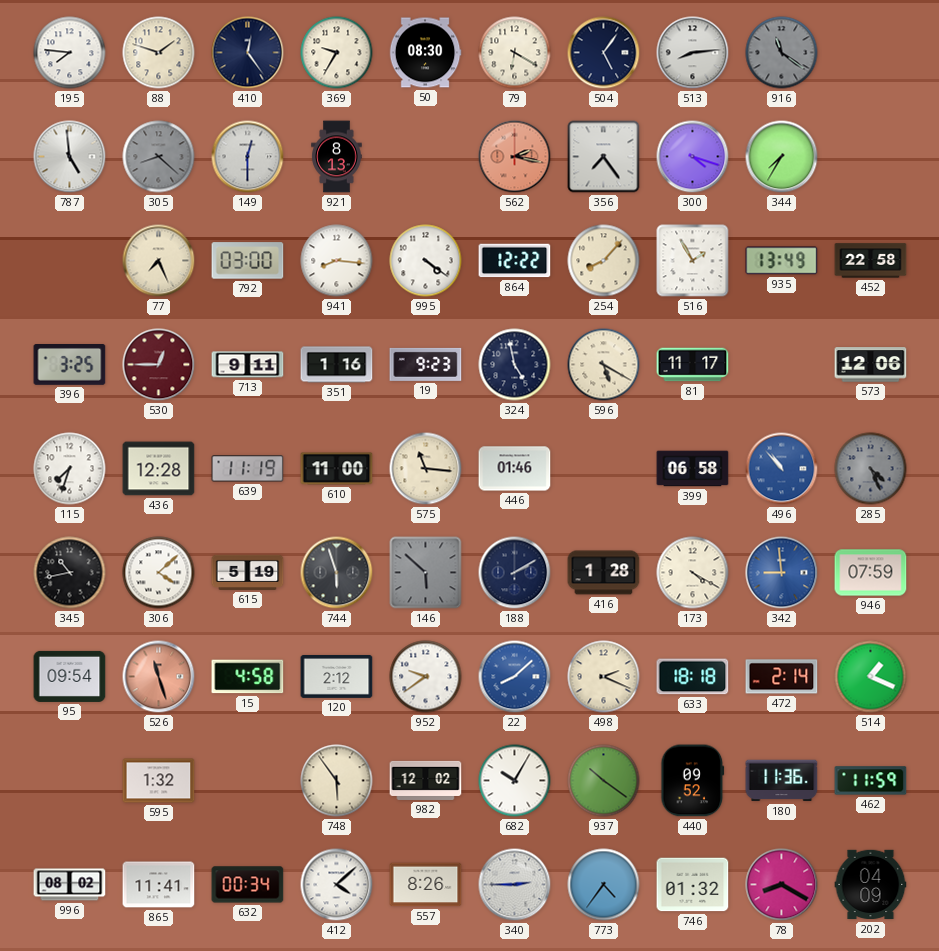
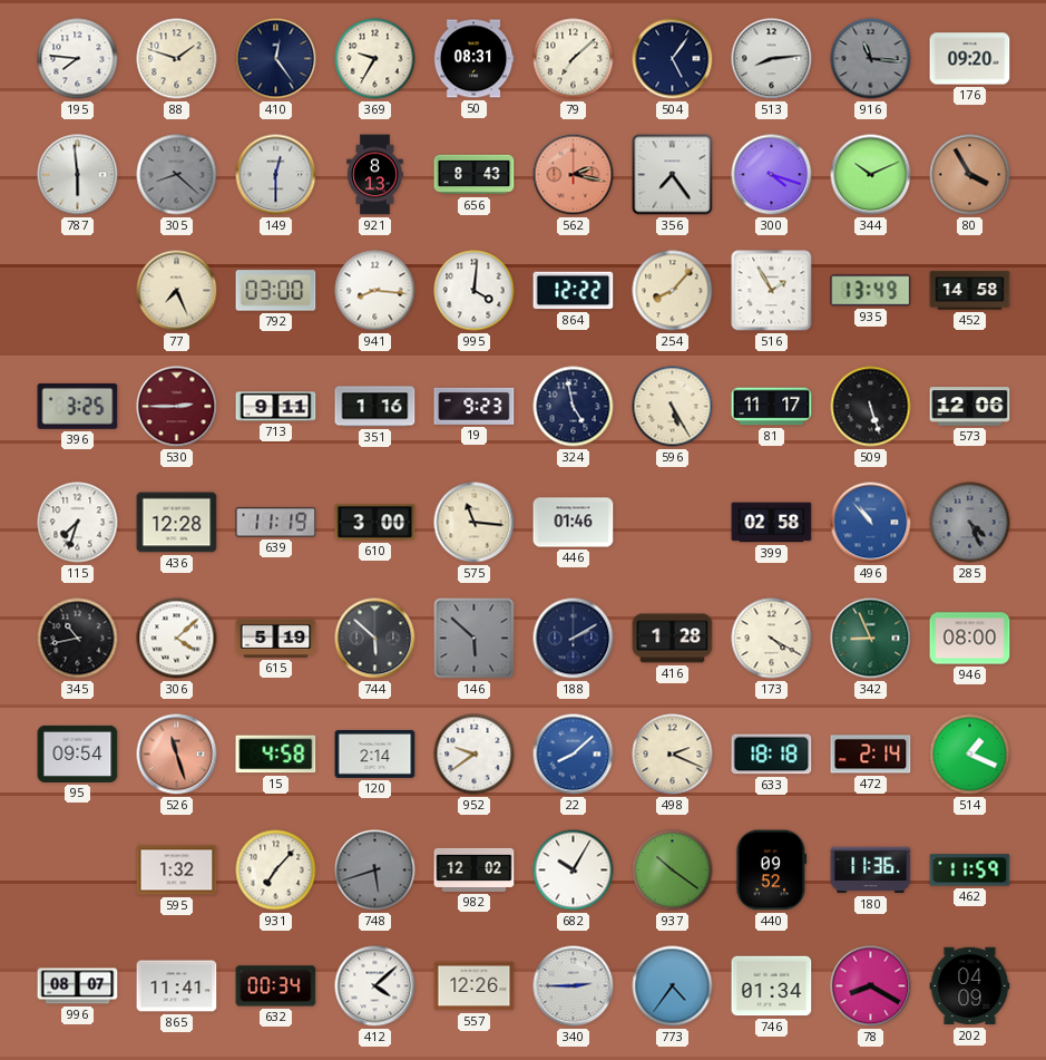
50: 08:30 -> 08:31 (473, 59)
79: 6:20 -> 7:08 (574, 59)
916: 11:21 -> 11:16 (871, 59)
176: none -> 09:20 (970, 59)
787: 4:59 -> 5:59 (78, 175)
656: none -> 8:43 (475, 175)
344: 7:35 -> 10:11 (871, 175)
80: none -> 3:55 (970, 175)
995: 4:21 -> 4:01 (475, 291)
452: 22:58 -> 14:58 (970, 291)
530: 12:45 -> 2:45 (177, 407)
596: 5:20 -> 5:25 (673, 407)
509: none -> 5:27 (871, 407)
610: 11:00 -> 3:00 (375, 523)
399: 06:58 -> 02:58 (772, 523)
744: 5:57 -> 5:52 (375, 639)
342: 8:59 -> 8:56 (871, 639)
342 dial: blue -> green (871, 639)
946: 07:59 -> 08:00 (970, 639)
120: 2:12 -> 2:14 (375, 753)
931: none -> 7:07 (276, 871)
748: 5:54 -> 5:42 (375, 871)
748 dial: cream -> grey (375, 871)
996: 08:02 -> 08:07 (78, 986)
557: 8:26 -> 12:26 (475, 986)
746: 01:32 -> 01:34 (772, 986)
